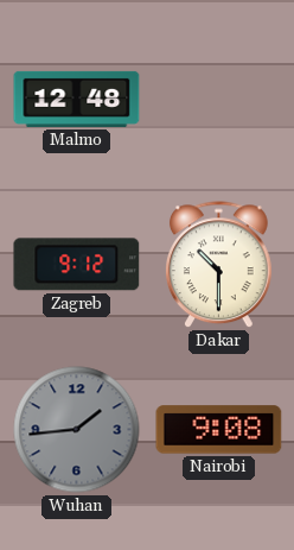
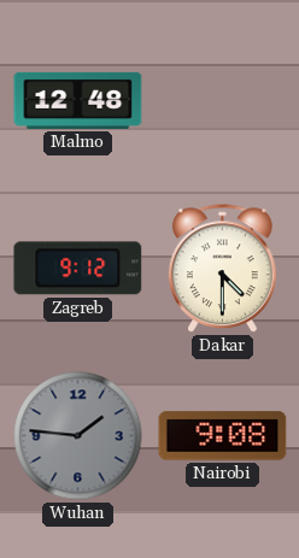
Dakar: 10:30 -> 4:30 (223, 269)
Wuhan: 1:44 -> 1:46 (78, 436)
